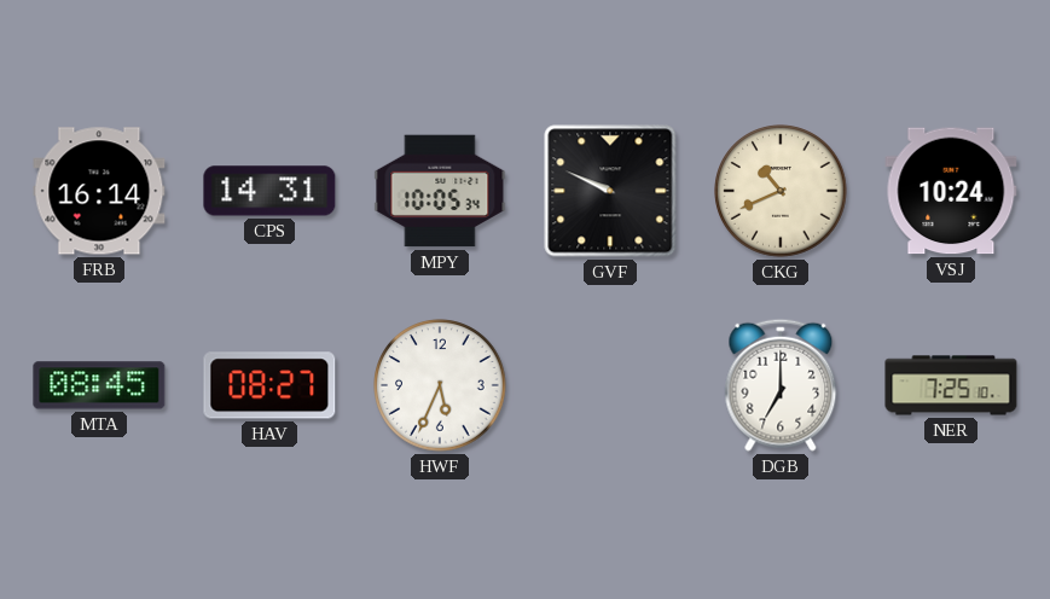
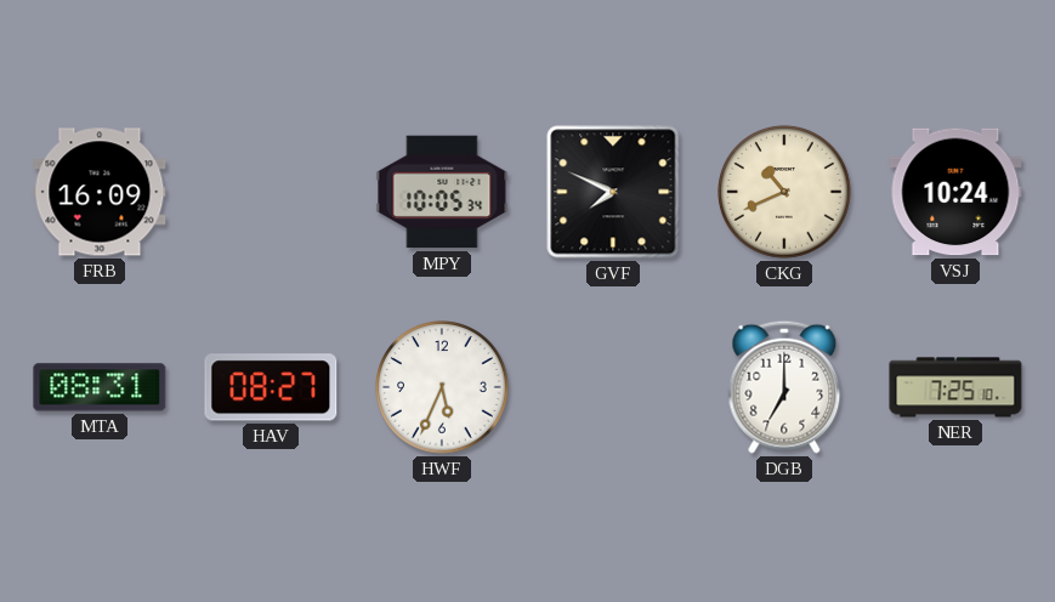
FRB: 16:14 -> 16:09 (100, 192)
CPS: 14:31 -> none (269, 191)
GVF: 9:49 -> 7:49 (613, 192)
MTA: 08:45 -> 08:31 (100, 387)
